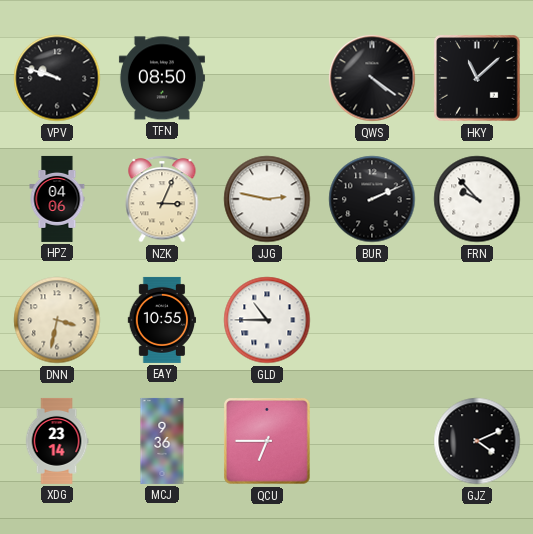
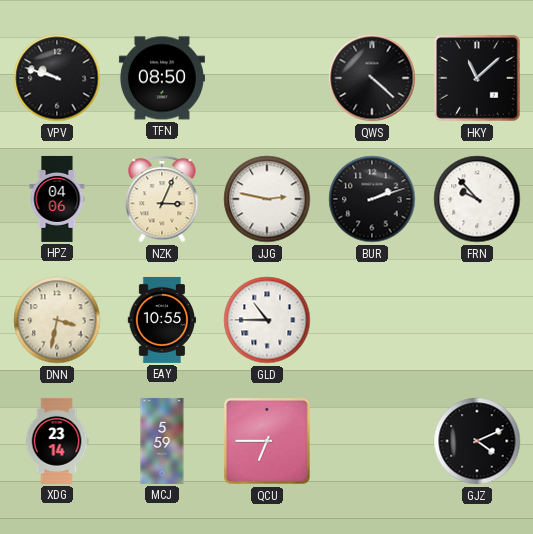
QWS: 4:21 -> 4:22 (372, 78)
BUR: 2:11 -> 2:12 (372, 199)
MCJ: 9:36 -> 5:59 (162, 441)
